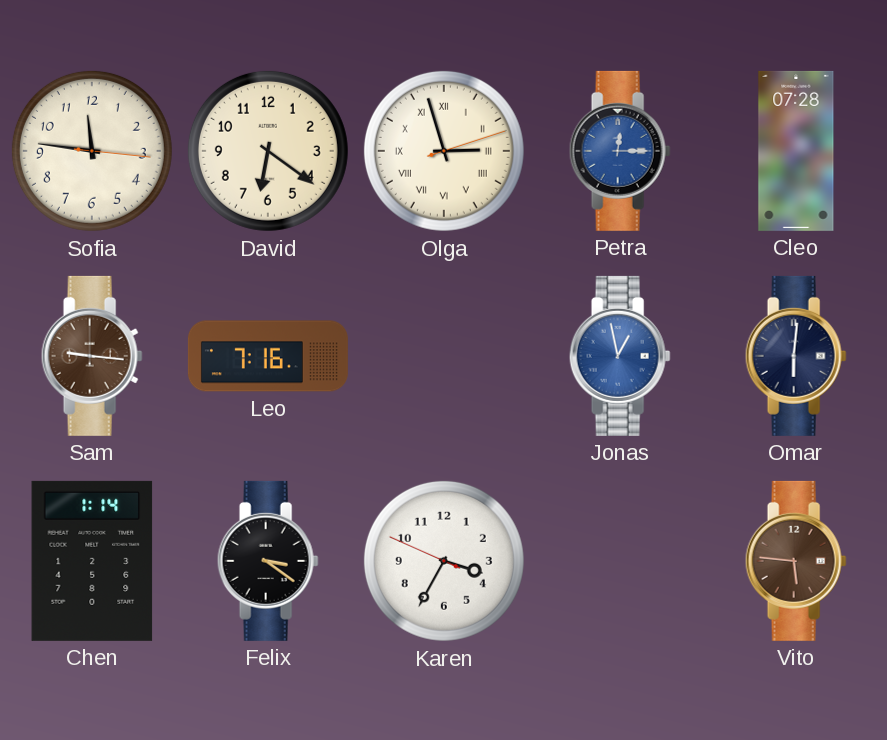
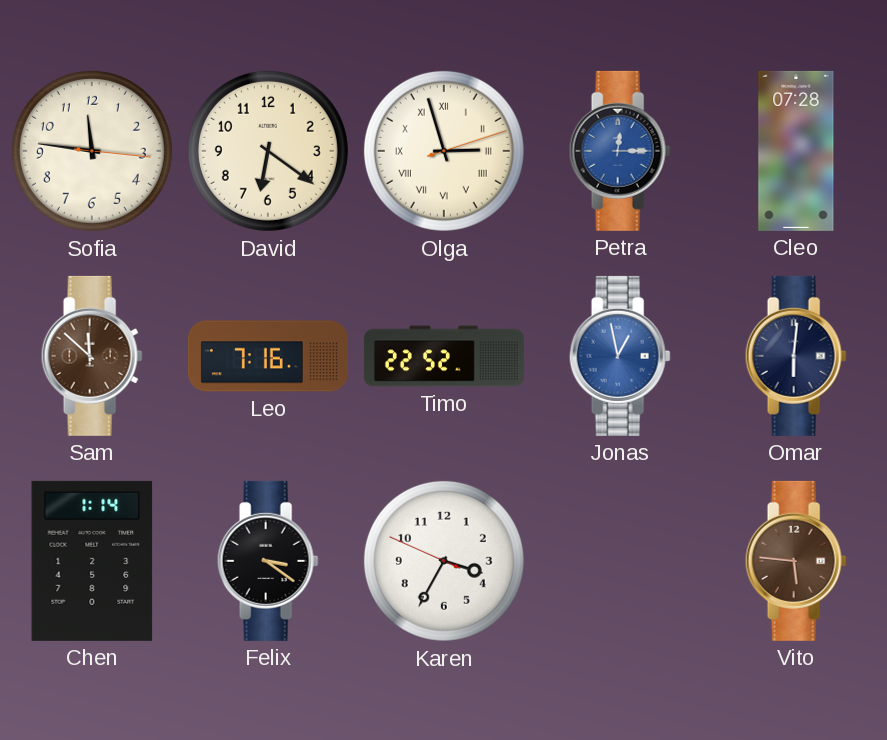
Sam: 9:16 -> 11:52 (92, 356)
Timo: none -> 22:52 (444, 356)
